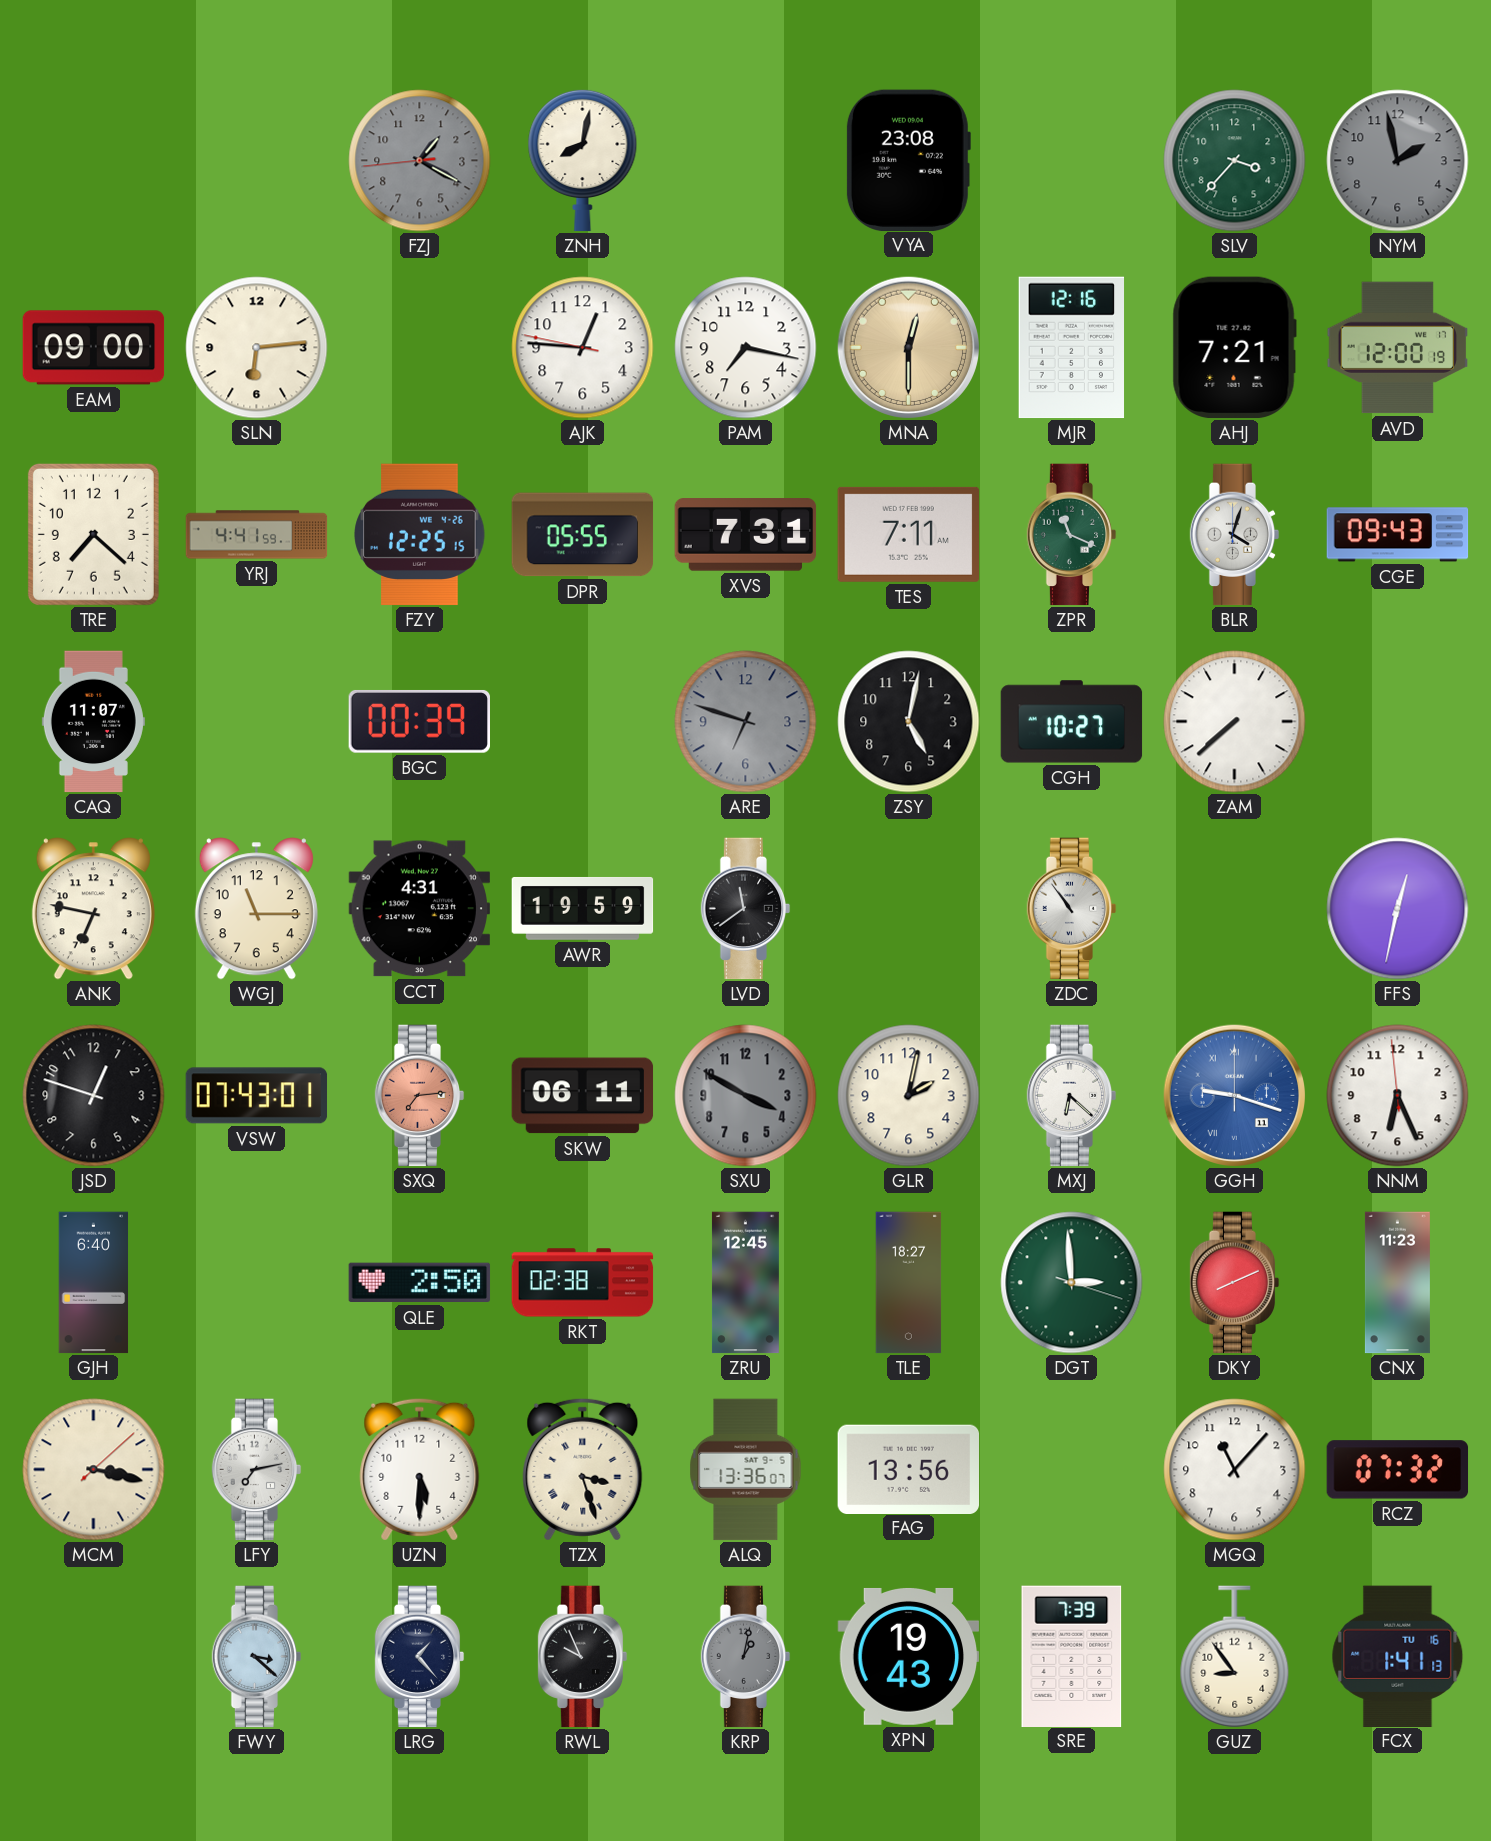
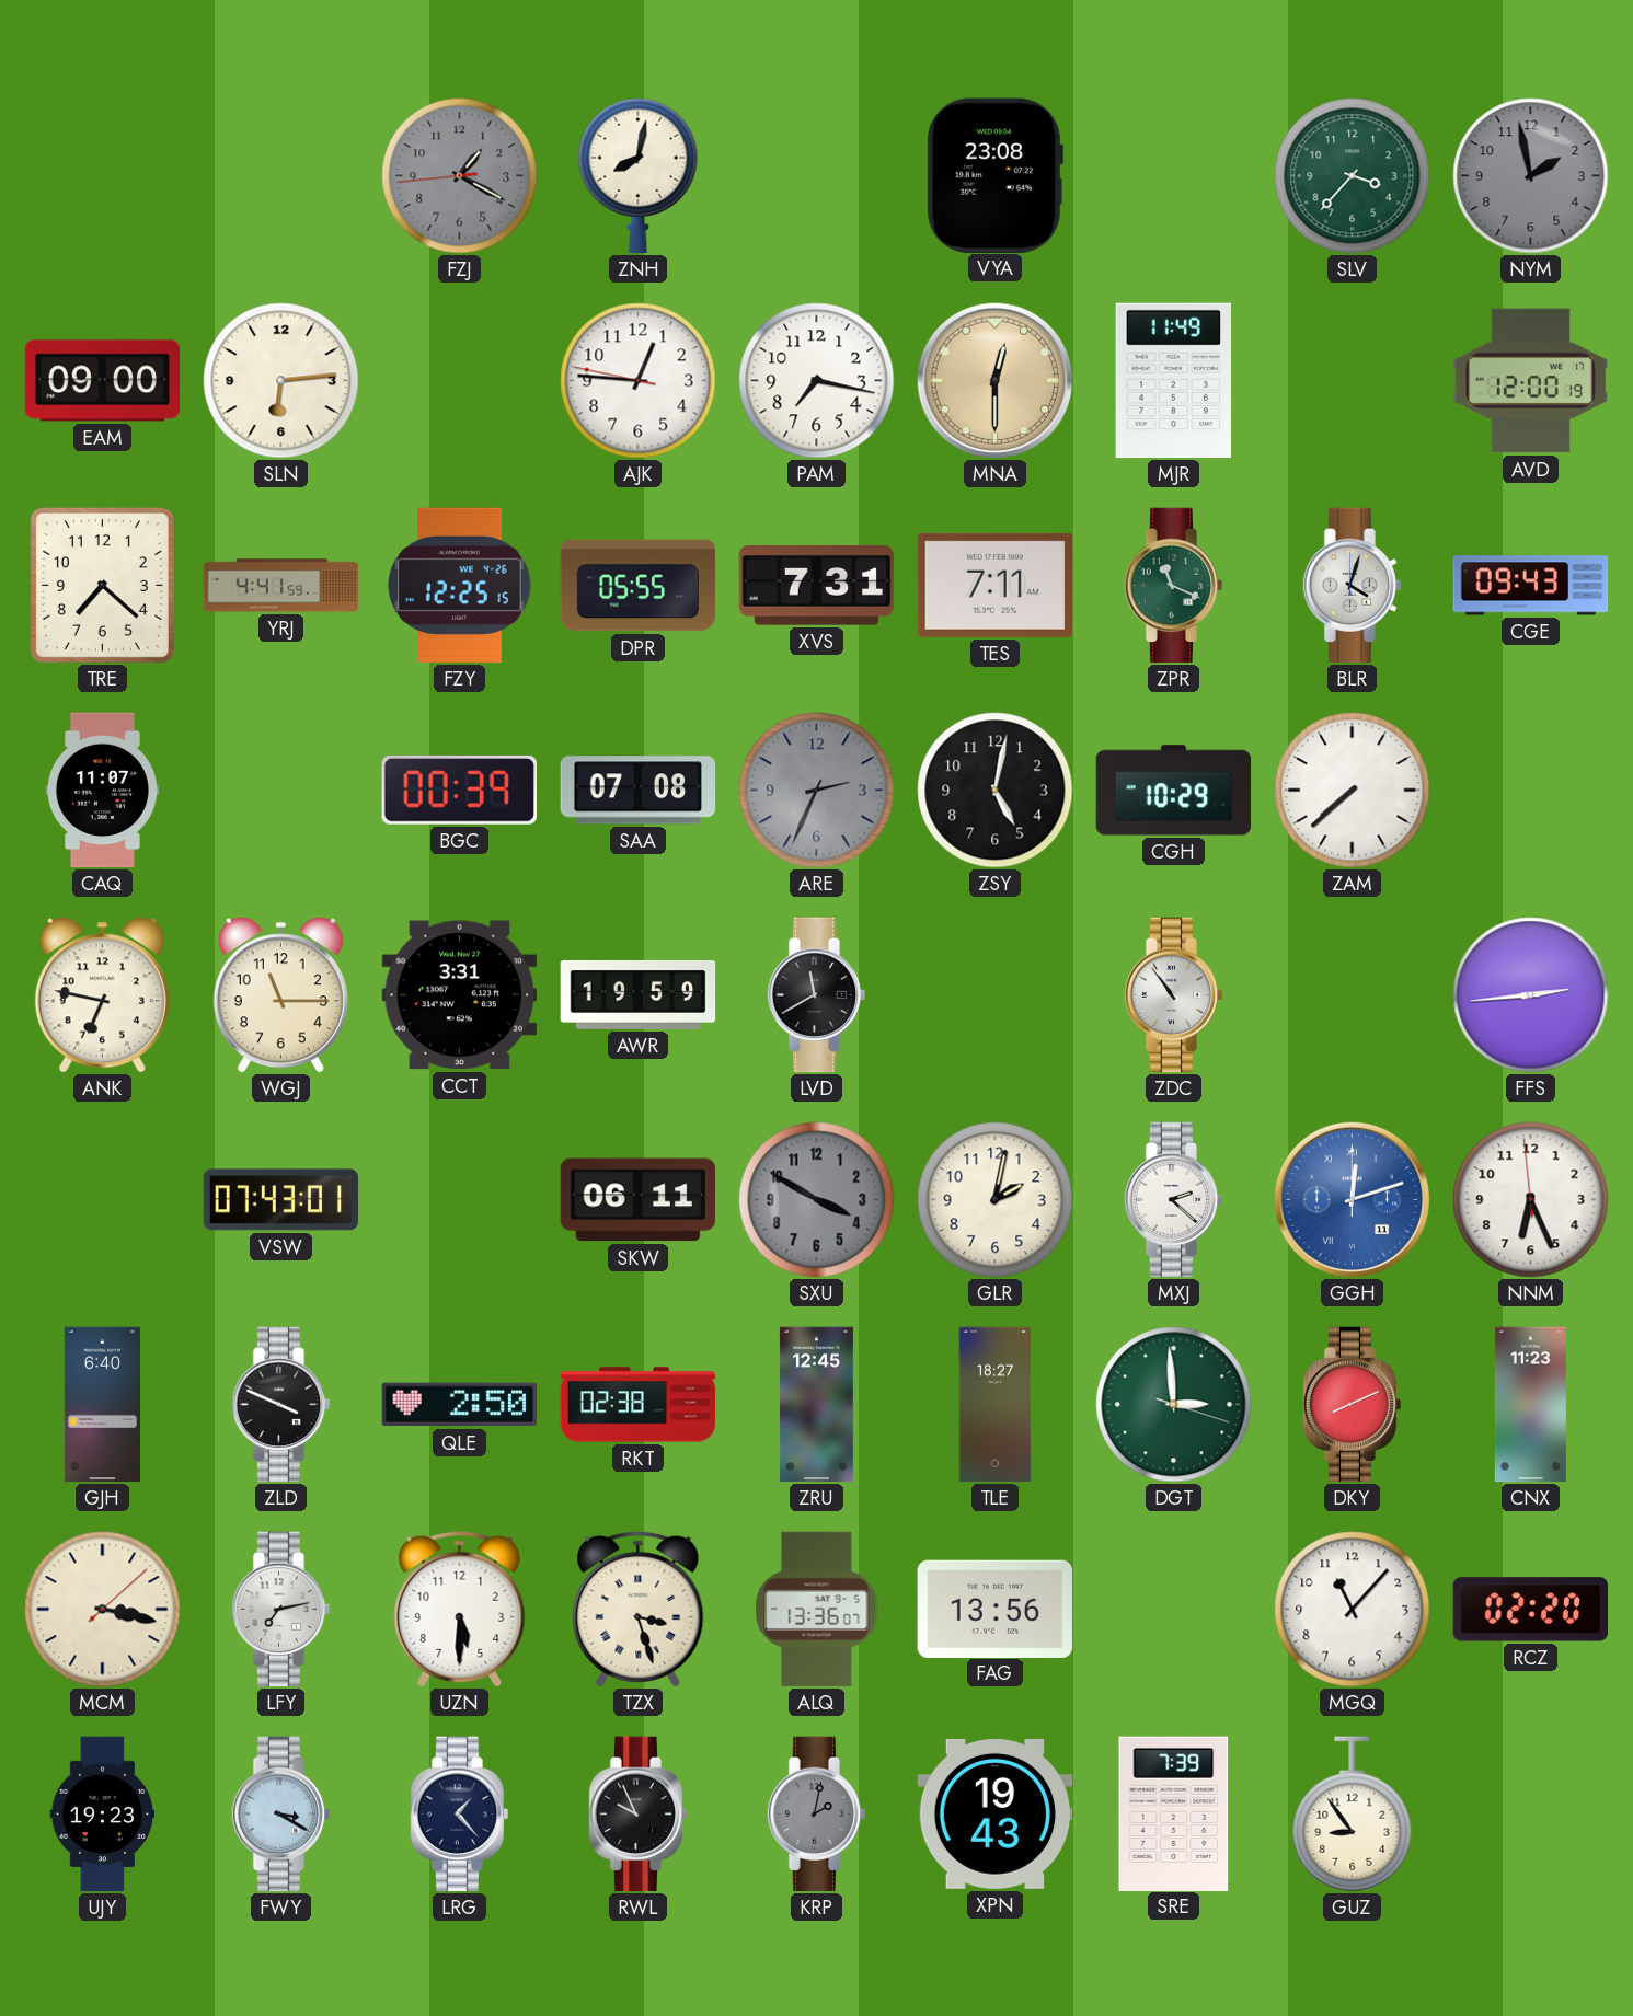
MJR: 12:16 -> 11:49 (1174, 381)
AHJ: 7:21 -> none (1234, 348)
SAA: none -> 07:08 (639, 791)
ARE: 6:48 -> 2:34 (817, 791)
CGH: 10:27 -> 10:29 (1174, 791)
CCT: 4:31 -> 3:31 (459, 995)
LVD: 11:39 -> 11:40 (817, 995)
FFS: 12:32 -> 2:44 (1531, 995)
JSD: 12:48 -> none (94, 1096)
SXQ: 7:14 -> none (420, 1096)
MXJ: 6:22 -> 2:22 (1174, 1200)
GGH: 9:18 -> 12:12 (1352, 1199)
ZLD: none -> 3:49 (281, 1405)
RCZ: 07:32 -> 02:20 (1531, 1610)
UJY: none -> 19:23 (103, 1815)
FWY: 3:22 -> 3:20 (281, 1815)
KRP: 1:02 -> 2:02 (817, 1815)
FCX: 1:41 -> none (1398, 1656)
